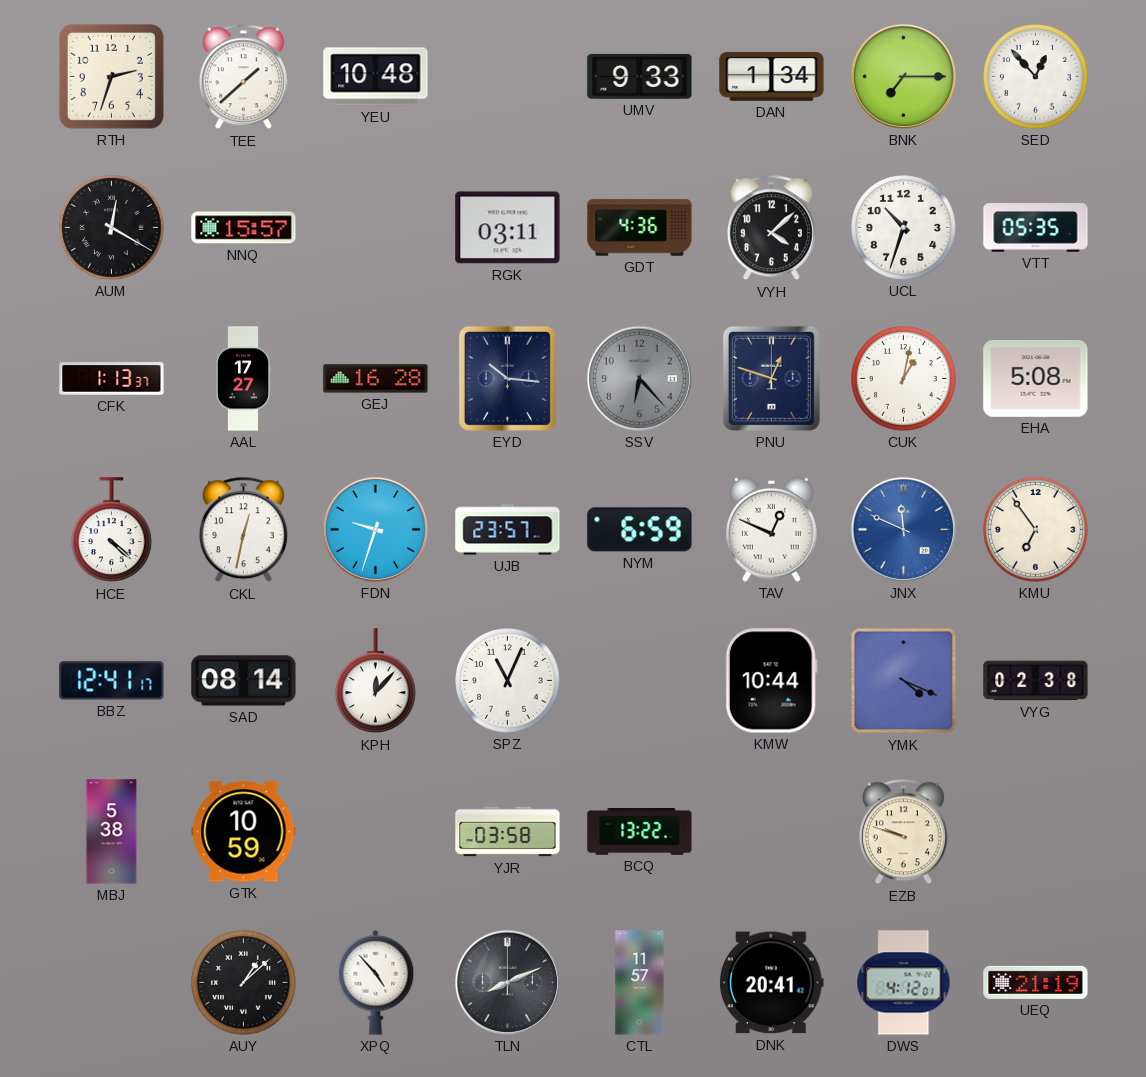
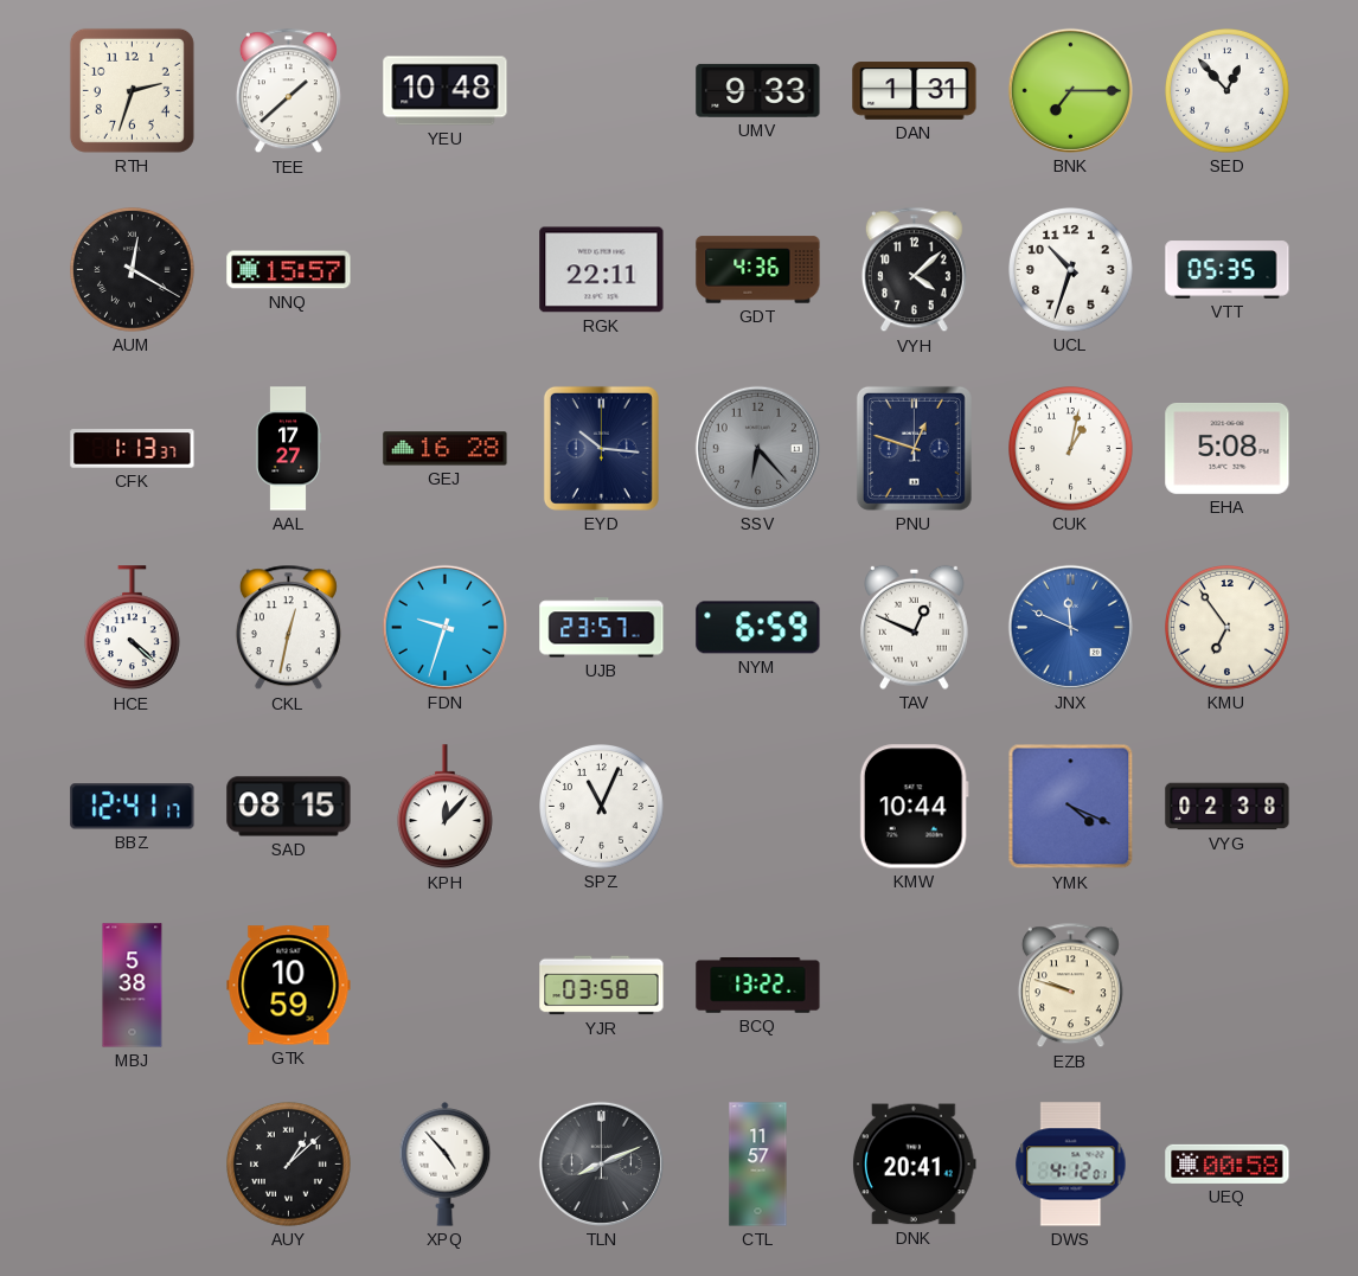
DAN: 1:34 -> 1:31 (915, 91)
RGK: 03:11 -> 22:11 (602, 270)
SAD: 08:14 -> 08:15 (289, 807)
UEQ: 21:19 -> 00:58 (1228, 1163)
